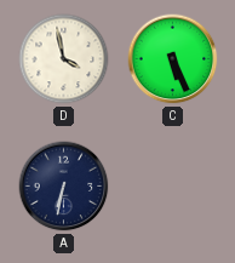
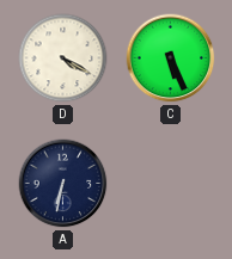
D: 3:58 -> 4:20 (63, 58)
